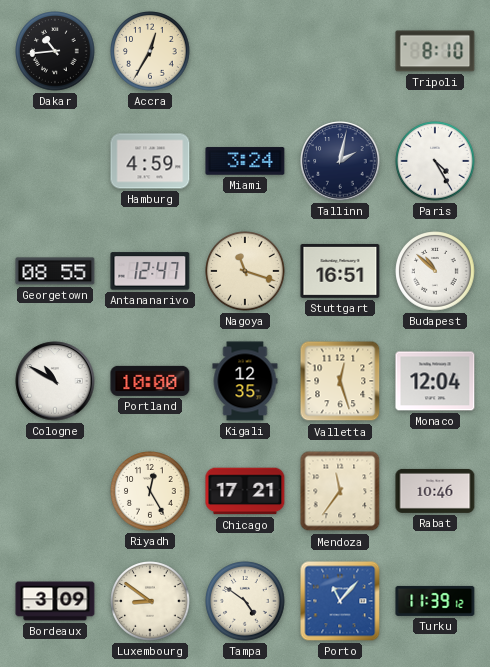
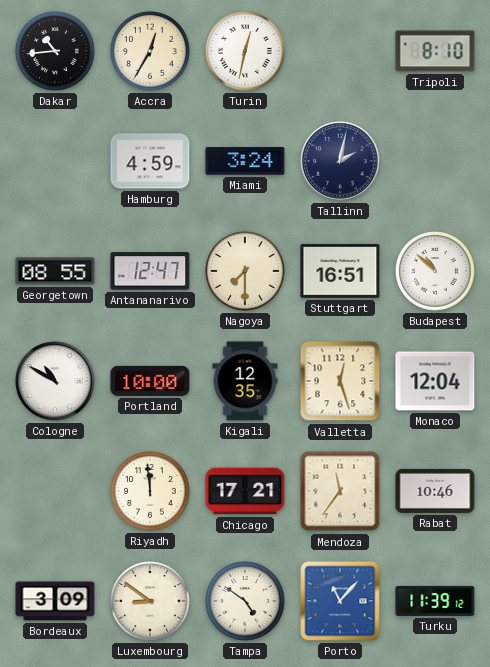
Turin: none -> 12:32 (245, 51)
Paris: 4:25 -> none (435, 161)
Nagoya: 11:18 -> 7:30 (245, 271)
Riyadh: 12:25 -> 11:59 (150, 491)
